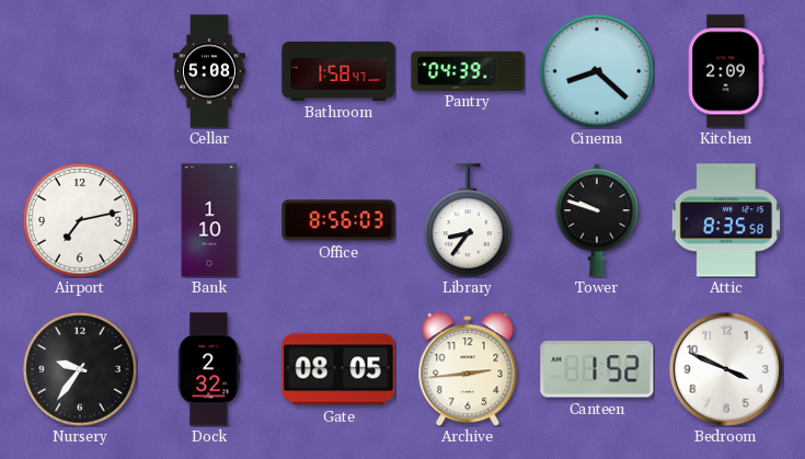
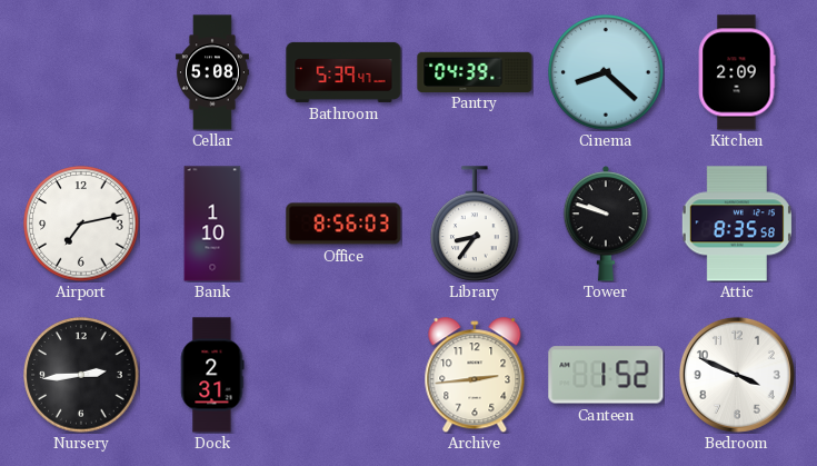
Bathroom: 1:58 -> 5:39 (343, 72)
Nursery: 9:36 -> 2:44 (81, 375)
Dock: 2:32 -> 2:31 (212, 375)
Gate: 08:05 -> none (338, 369)
